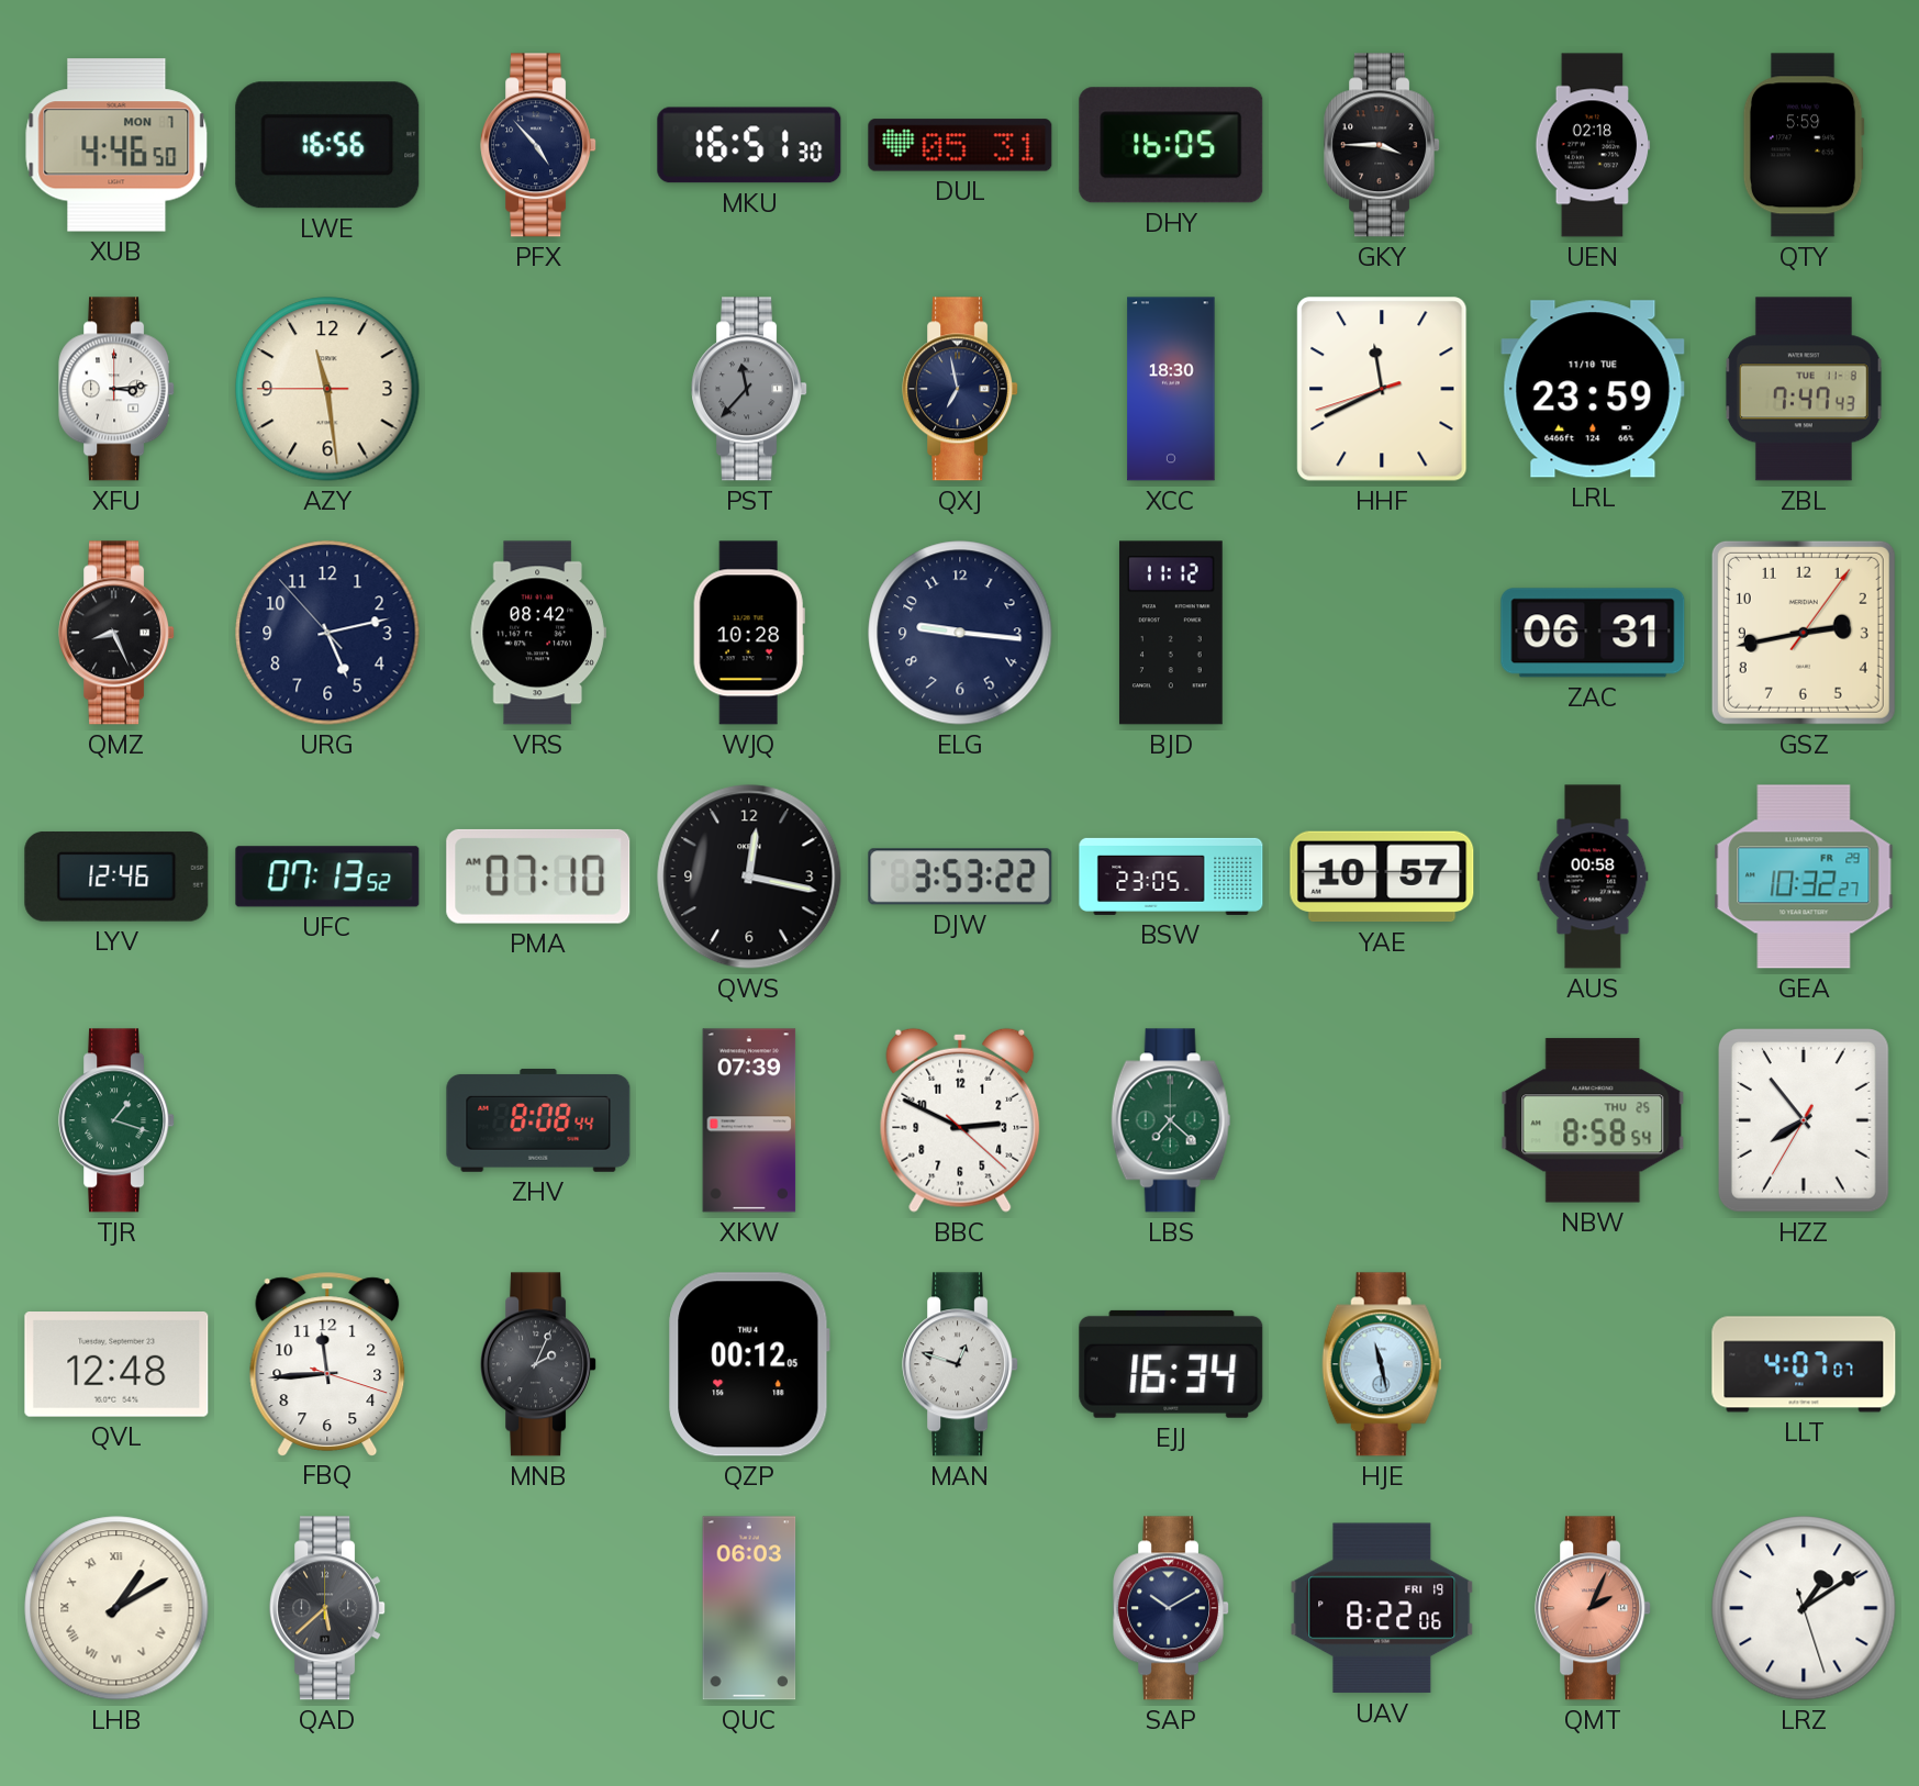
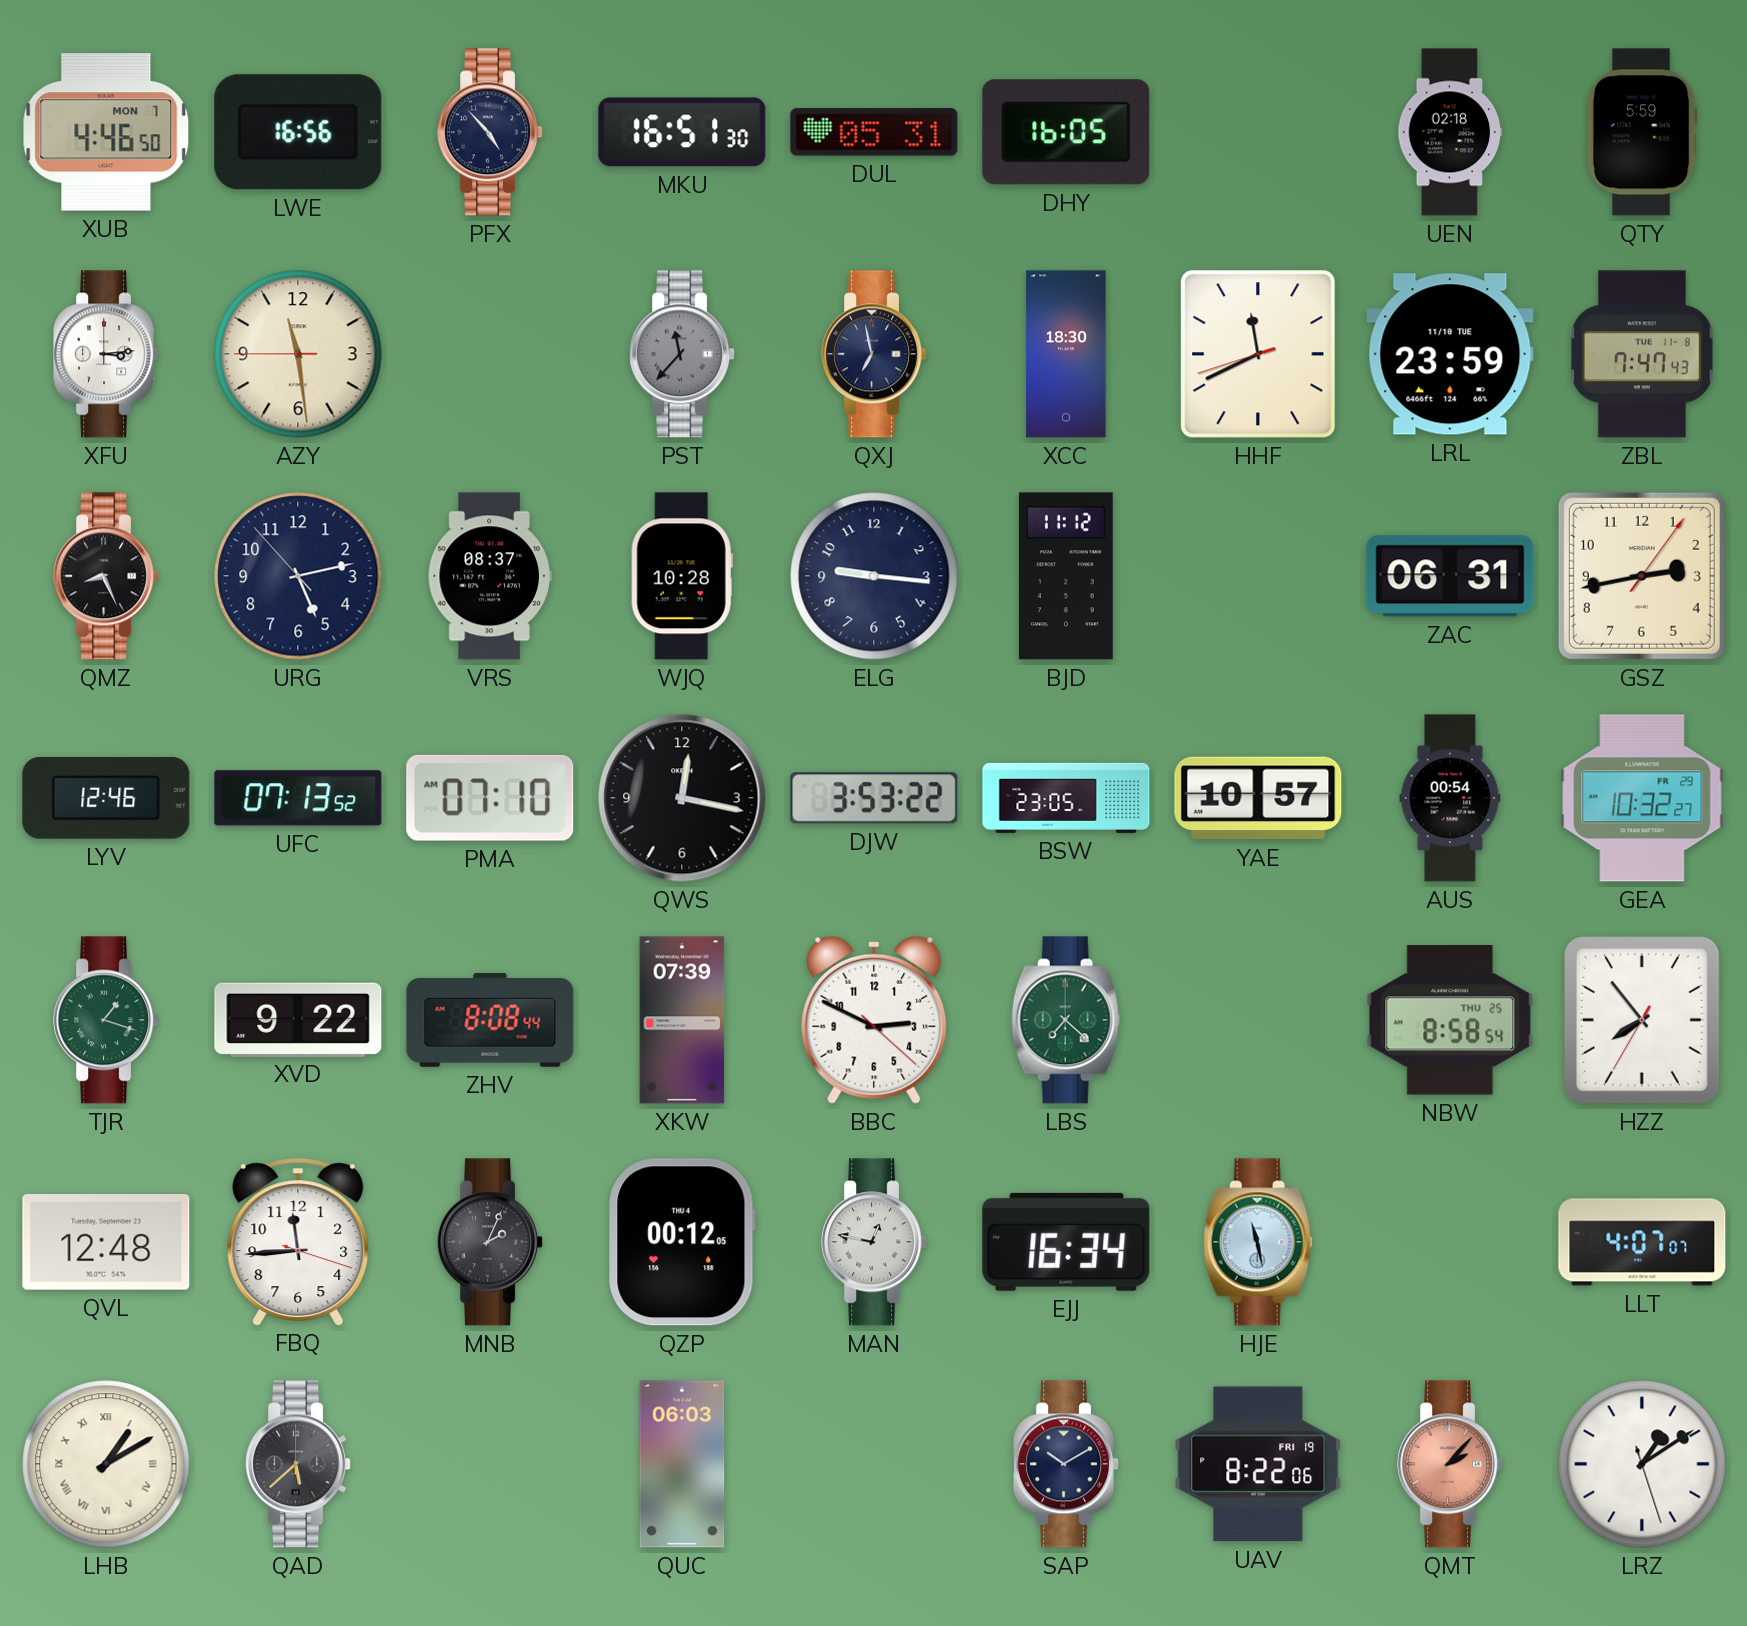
GKY: 3:45 -> none (1383, 145)
VRS: 08:42 -> 08:37 (490, 576)
AUS: 00:58 -> 00:54 (1450, 798)
XVD: none -> 9:22 (298, 1019)
MAN: 12:48 -> 12:47 (875, 1242)
QMT: 2:04 -> 2:07 (1451, 1464)
